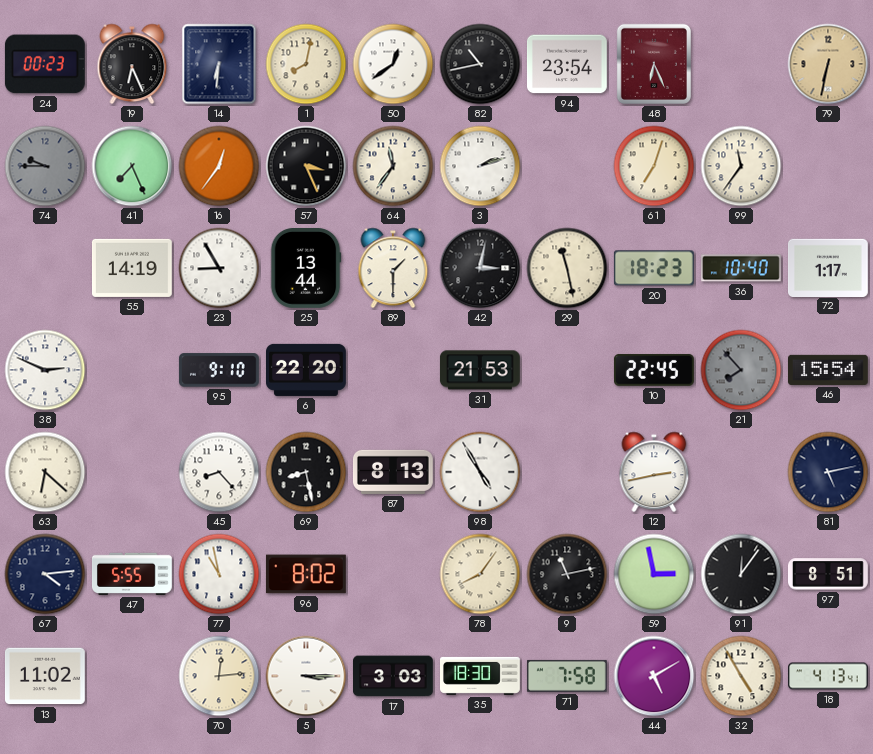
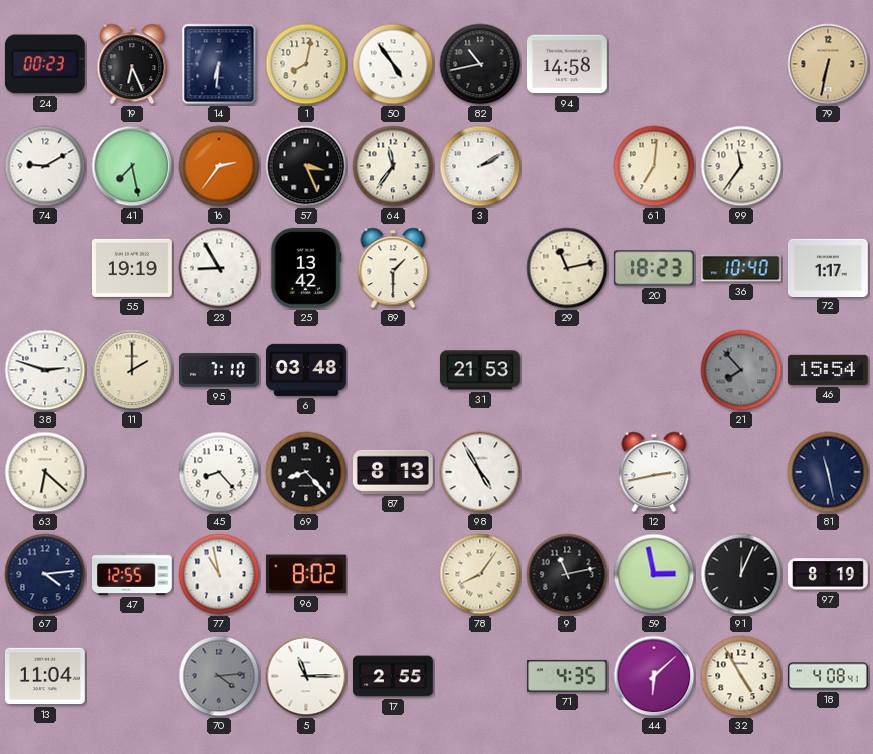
50: 12:39 -> 4:54 (393, 64)
94: 23:54 -> 14:58 (567, 64)
48: 6:26 -> none (654, 64)
74: 9:45 -> 9:10 (45, 166)
74 dial: grey -> white (45, 166)
41: 7:26 -> 7:28 (132, 166)
16: 12:36 -> 2:36 (219, 166)
3: 2:12 -> 2:10 (480, 166)
61: 7:03 -> 7:01 (654, 166)
55: 14:19 -> 19:19 (132, 268)
25: 13:44 -> 13:42 (306, 269)
42: 3:02 -> none (480, 268)
29: 11:28 -> 11:13 (567, 268)
38: 2:49 -> 2:48 (45, 370)
11: none -> 2:00 (132, 370)
95: 9:10 -> 7:10 (219, 370)
6: 22:20 -> 03:48 (307, 370)
10: 22:45 -> none (654, 370)
69: 8:28 -> 8:23 (306, 472)
81: 5:13 -> 11:28 (828, 472)
47: 5:55 -> 12:55 (132, 574)
91: 12:06 -> 12:04 (741, 574)
97: 8:51 -> 8:19 (829, 574)
13: 11:02 -> 11:04 (45, 676)
70: 12:14 -> 4:14 (219, 676)
70 dial: cream -> grey (219, 676)
5: 3:15 -> 11:15 (306, 676)
17: 3:03 -> 2:55 (394, 676)
35: 18:30 -> none (481, 676)
71: 7:58 -> 4:35 (567, 676)
44: 5:10 -> 6:08 (654, 676)
18: 4:13 -> 4:08 (829, 676)
